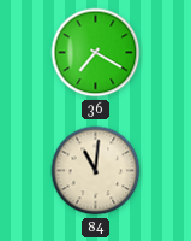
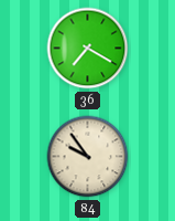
84: 11:01 -> 9:54 (88, 157)
